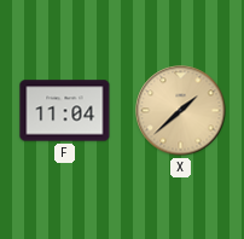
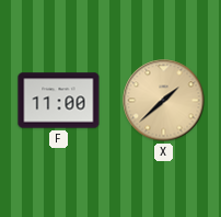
F: 11:04 -> 11:00 (59, 101)
